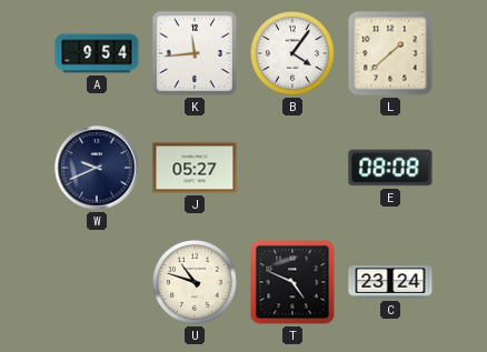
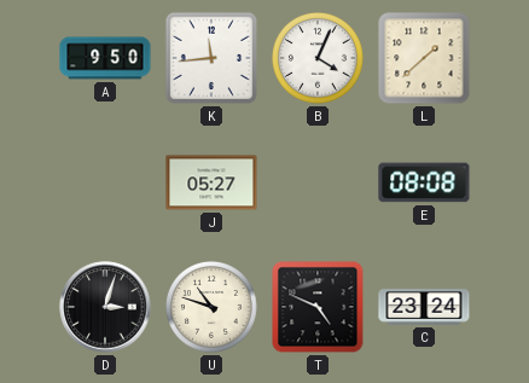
A: 9:54 -> 9:50 (105, 58)
B: 4:06 -> 4:04 (319, 59)
W: 9:41 -> none (97, 168)
D: none -> 3:03 (105, 307)
